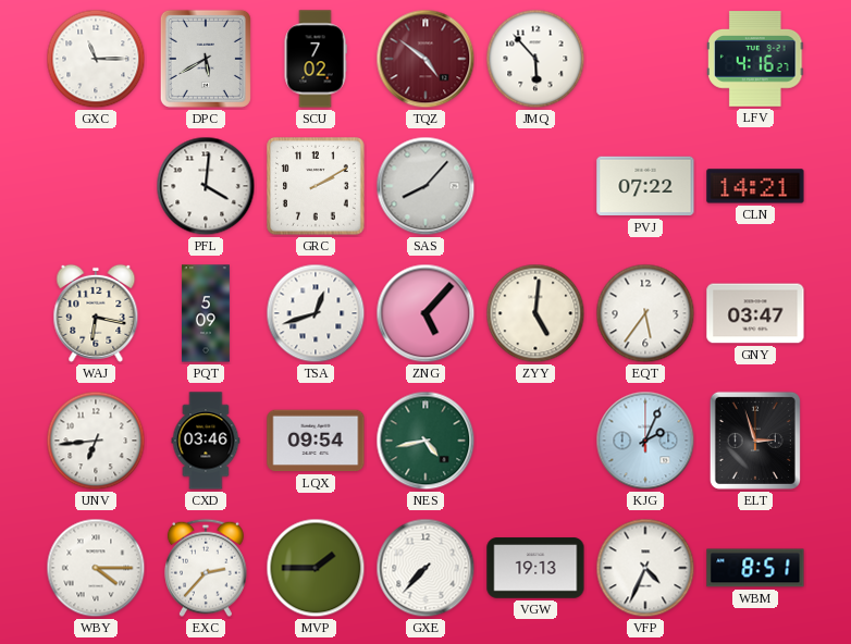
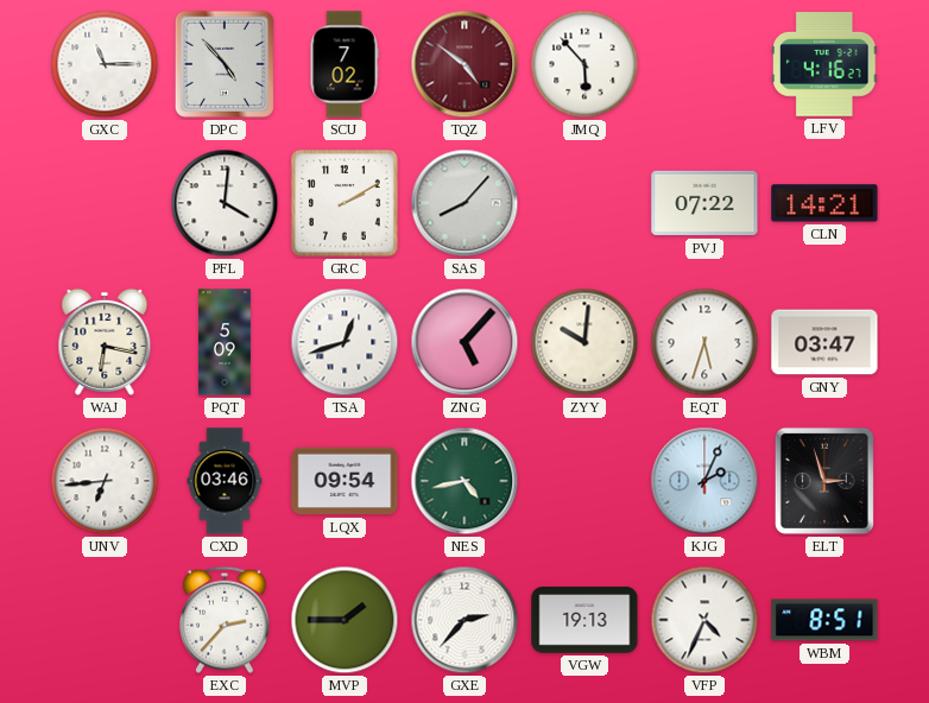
DPC: 5:40 -> 4:53 (225, 64)
ZYY: 5:01 -> 10:01 (584, 342)
EQT: 5:36 -> 5:33 (704, 342)
WBY: 4:15 -> none (96, 568)
GXE: 7:37 -> 2:37 (464, 620)
